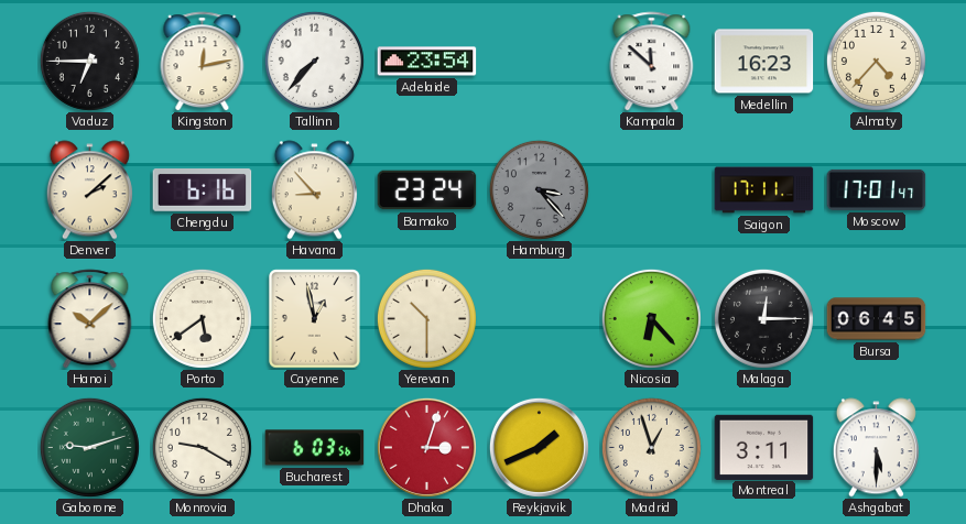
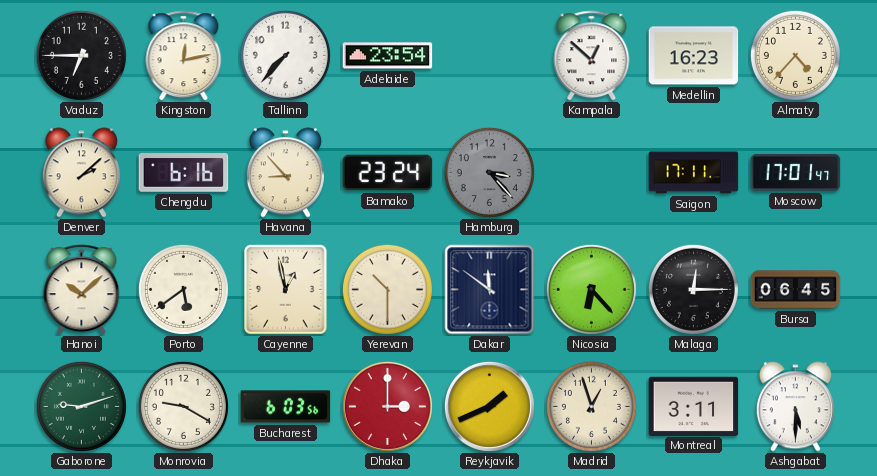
Kampala: 11:52 -> 12:52 (592, 56)
Dakar: none -> 11:51 (490, 290)
Dhaka: 3:03 -> 3:00 (387, 406)
